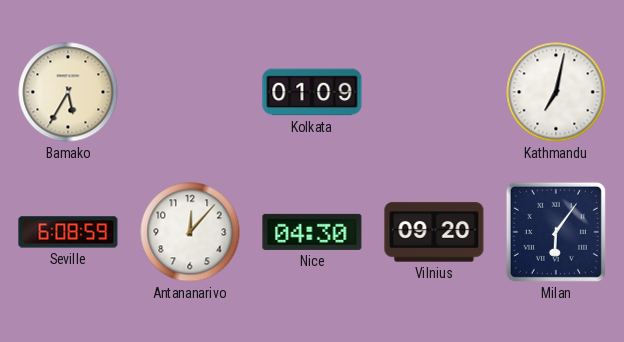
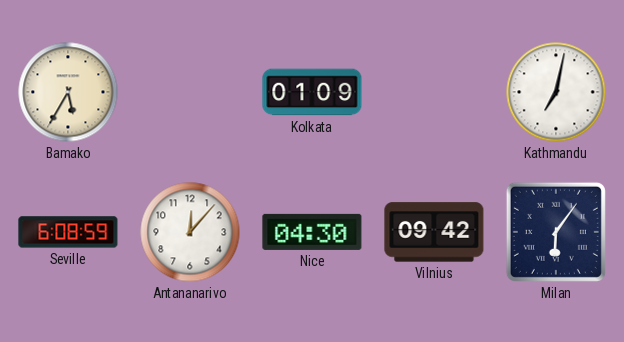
Vilnius: 09:20 -> 09:42 (434, 232)
